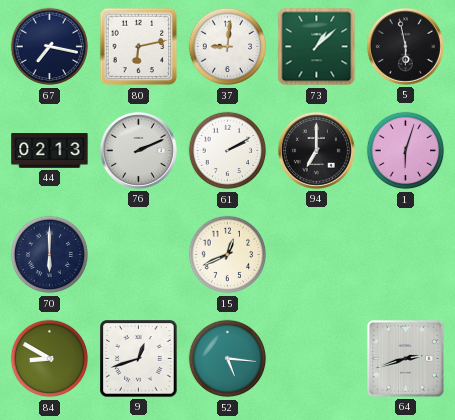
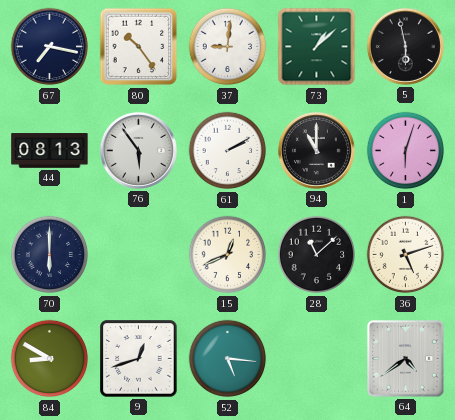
80: 6:13 -> 10:24 (139, 47)
44: 02:13 -> 08:13 (50, 151)
76: 2:11 -> 5:54 (138, 150)
94: 7:00 -> 11:00 (316, 150)
28: none -> 11:08 (317, 255)
36: none -> 5:12 (406, 255)
64: 2:42 -> 4:39 (406, 359)
